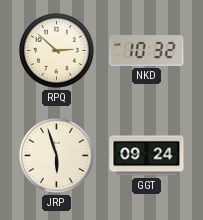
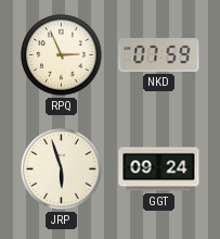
RPQ: 2:52 -> 2:56 (62, 55)
NKD: 10:32 -> 07:59 (159, 54)
